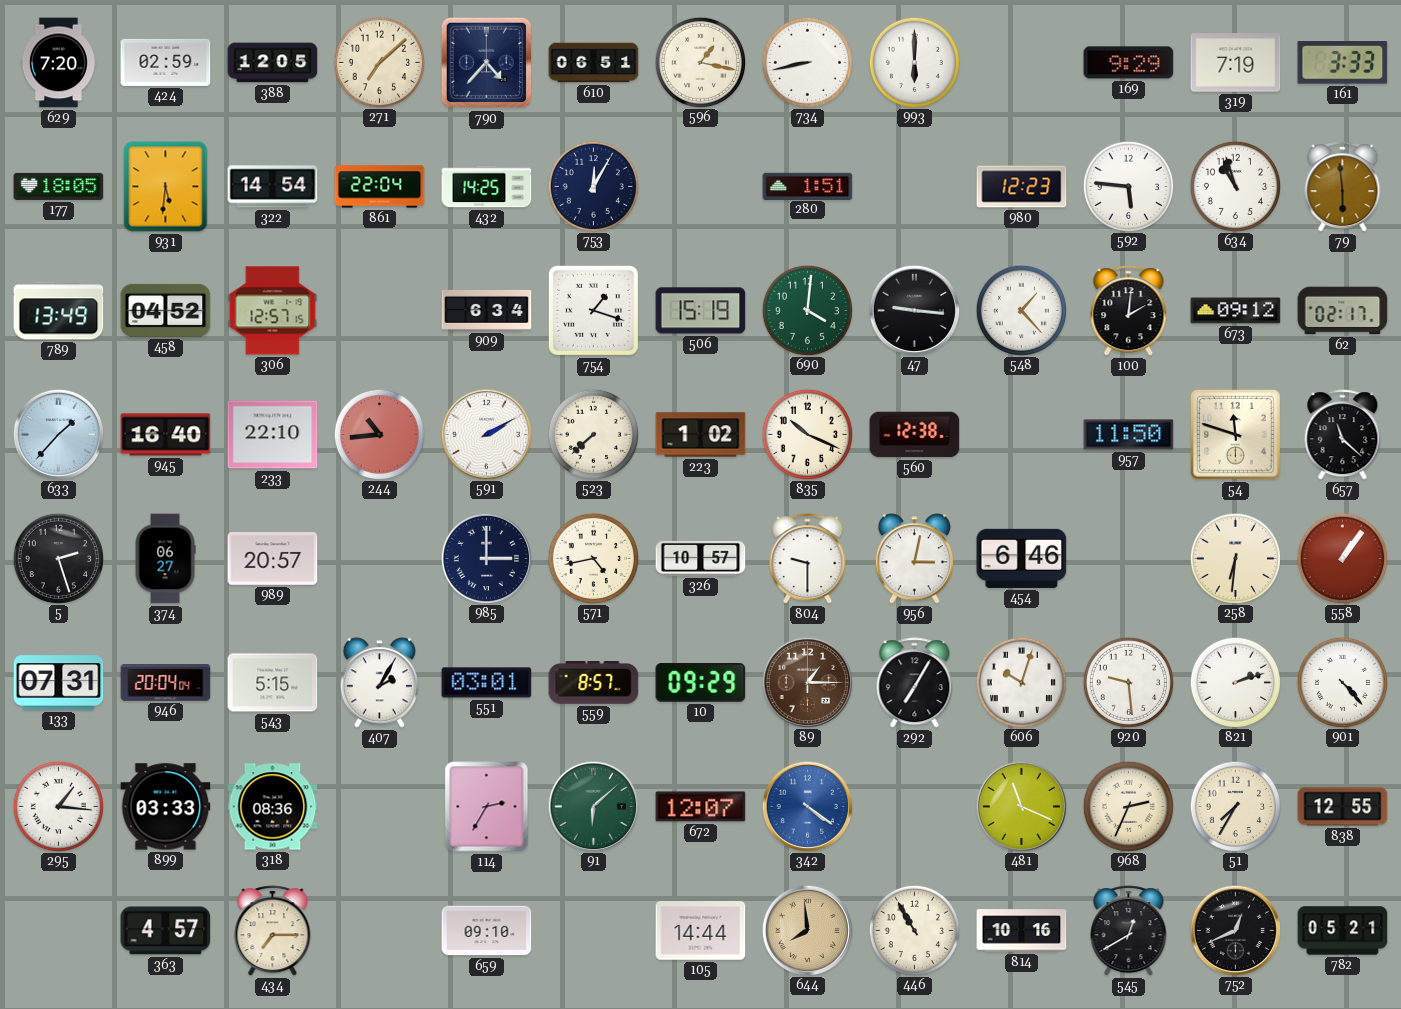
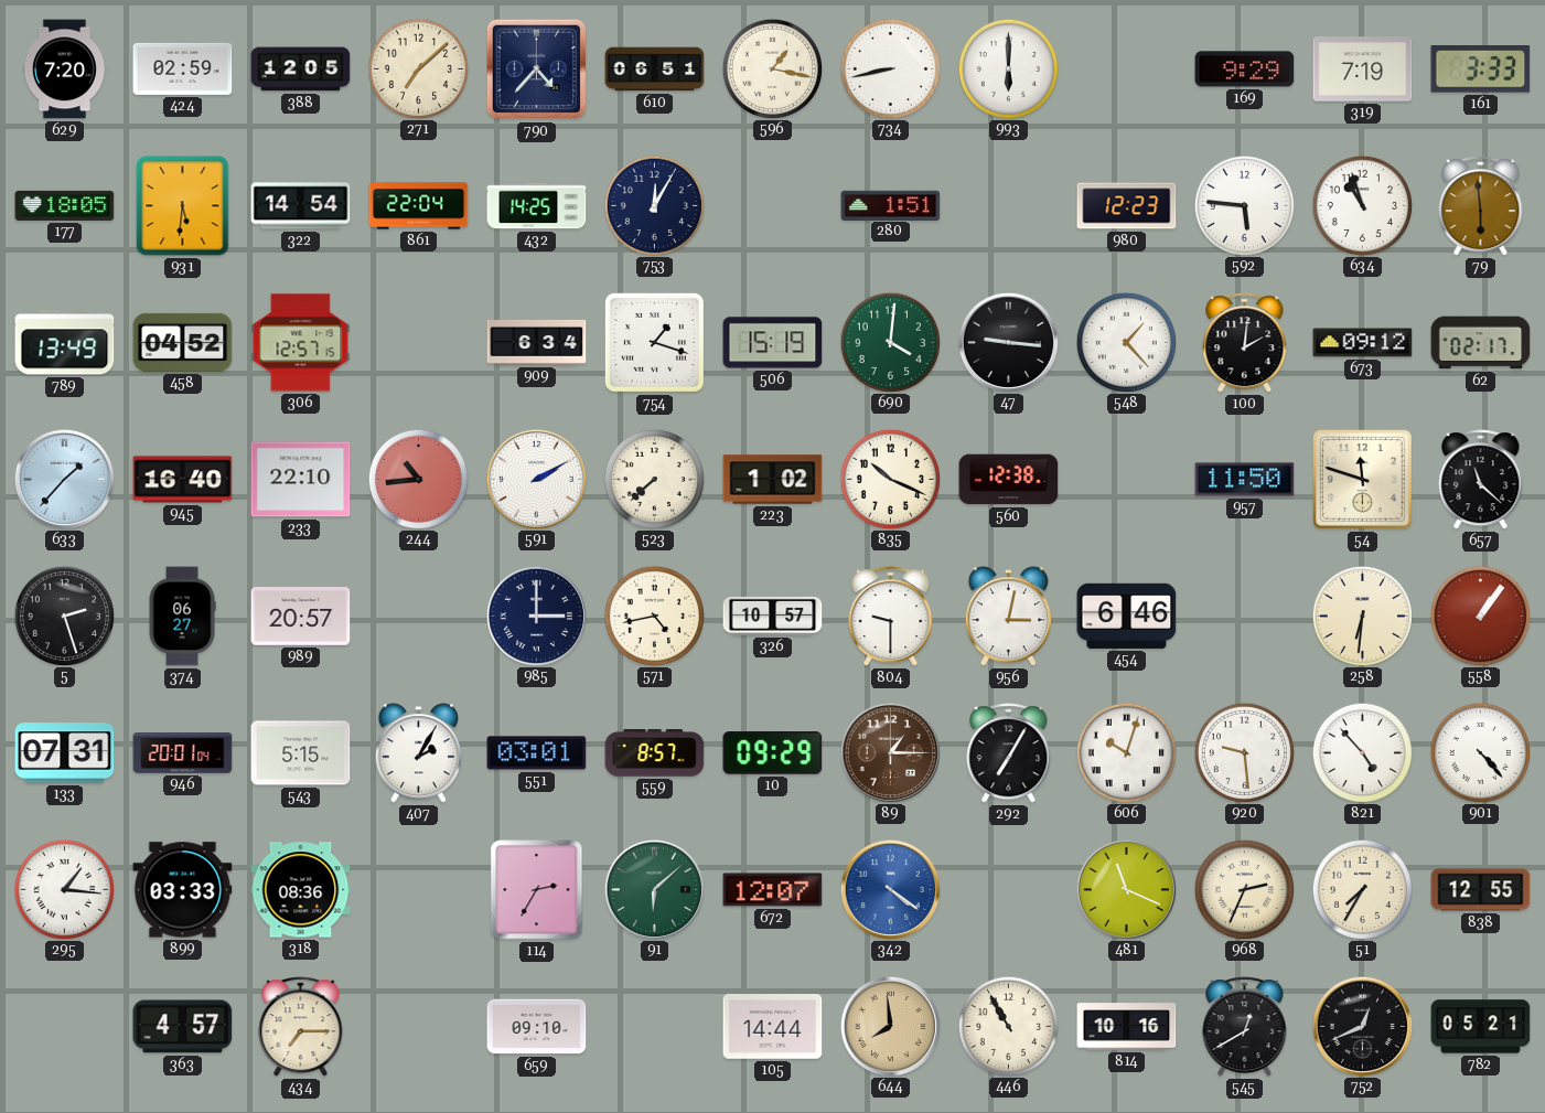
946: 20:04 -> 20:01 (183, 753)
821: 2:12 -> 4:53 (1362, 752)
